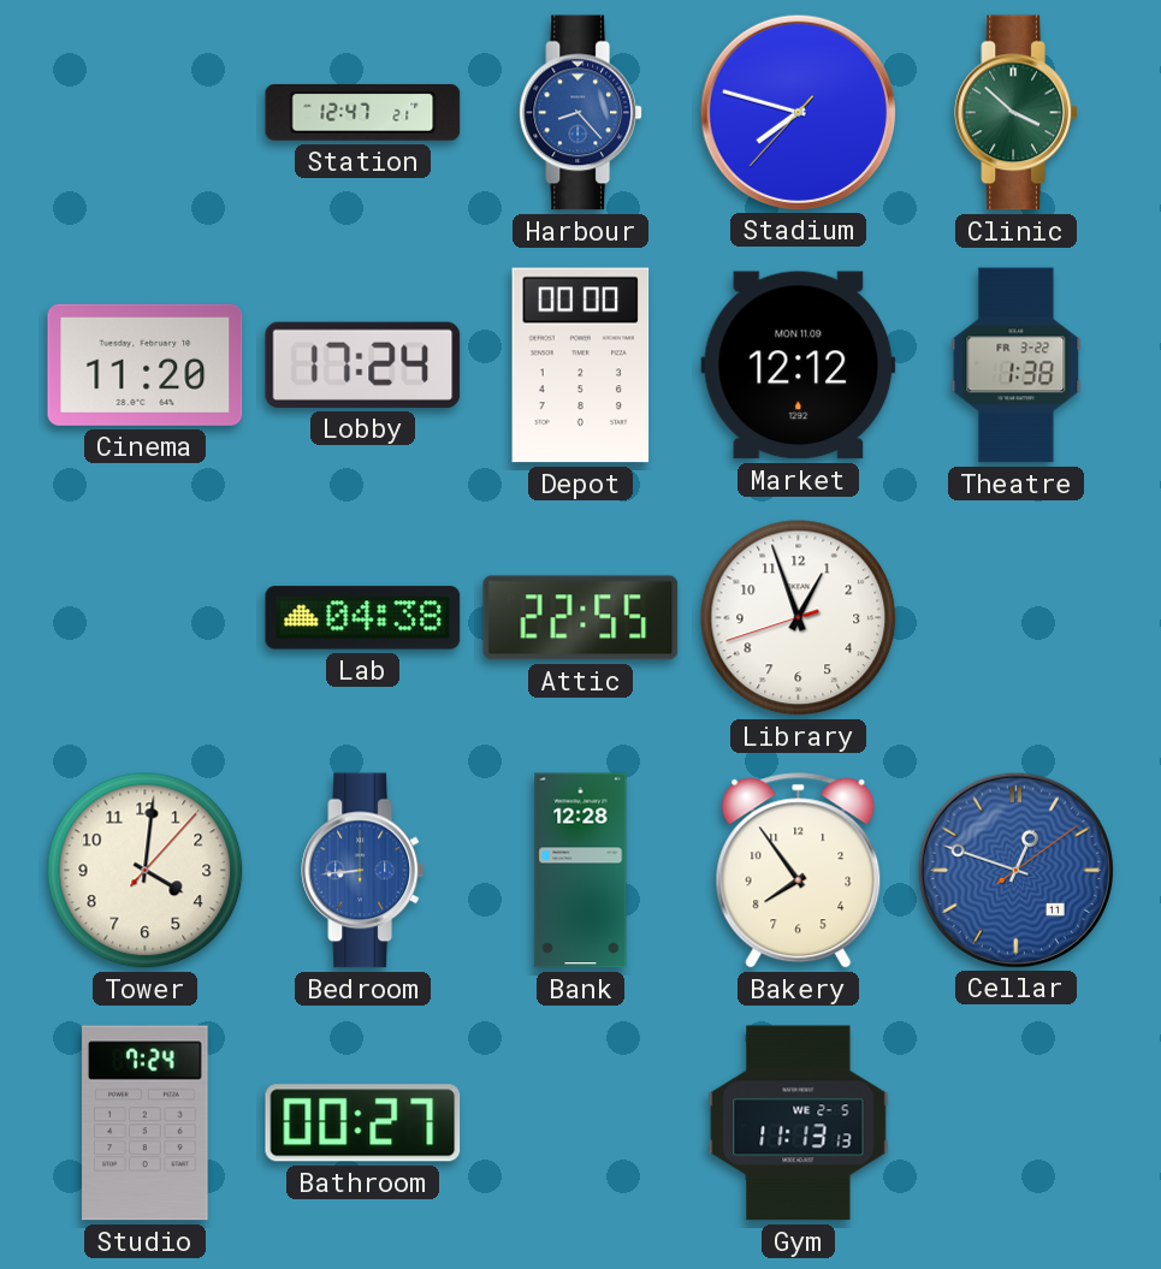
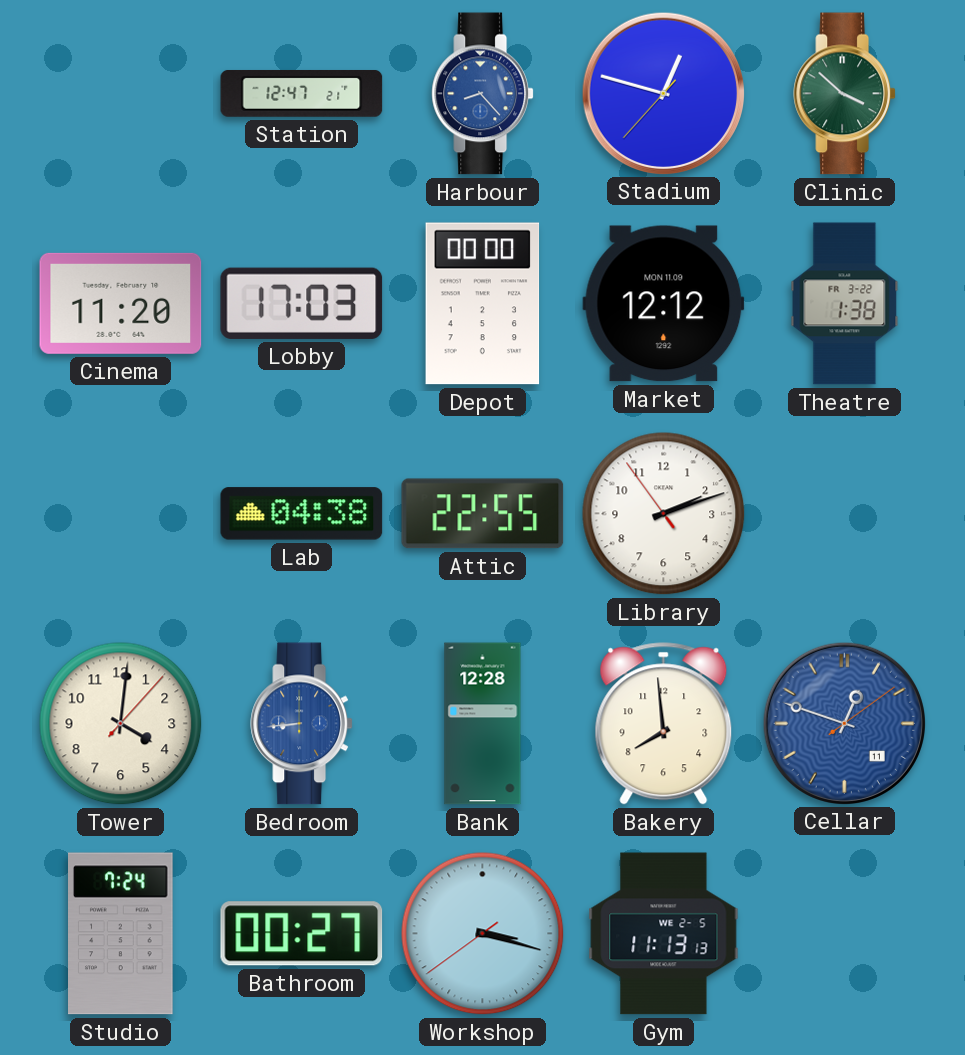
Stadium: 7:47 -> 12:47 (663, 93)
Lobby: 17:24 -> 17:03 (302, 303)
Library: 12:56 -> 2:11 (664, 514)
Bakery: 7:54 -> 7:59 (664, 724)
Workshop: none -> 3:17 (483, 934)
